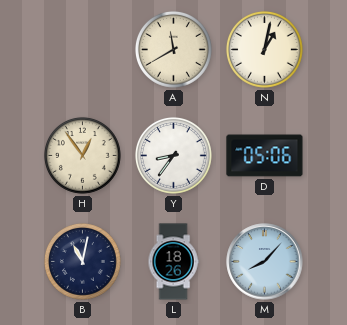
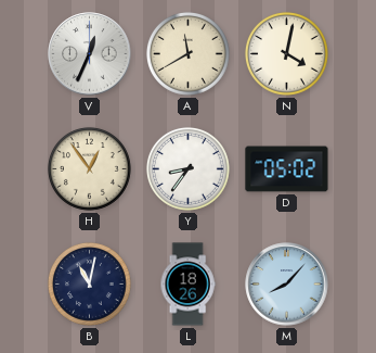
V: none -> 12:34 (90, 54)
N: 1:02 -> 4:02 (286, 53)
D: 05:06 -> 05:02 (287, 169)
